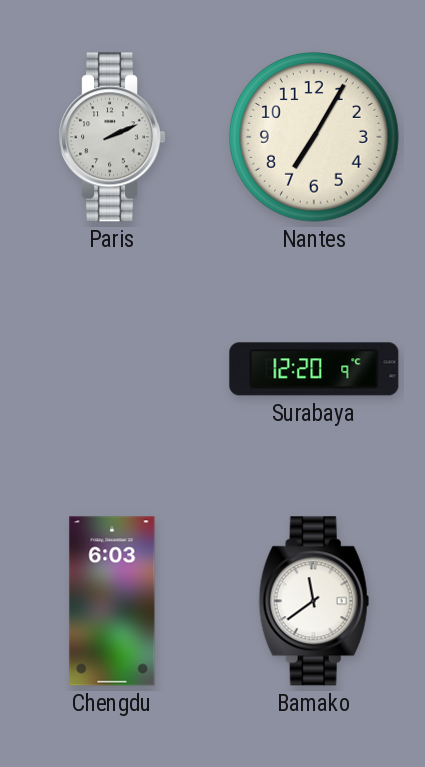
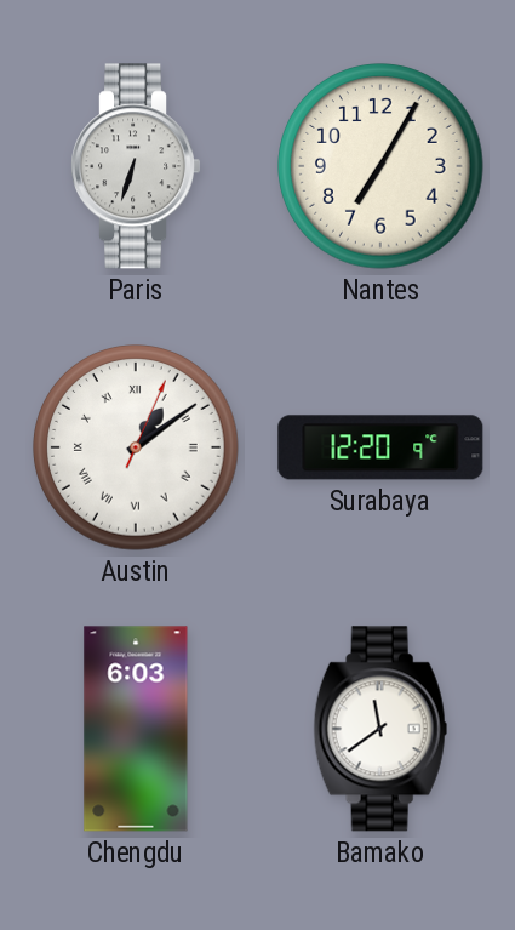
Paris: 2:11 -> 6:33 (137, 166)
Austin: none -> 1:09 (136, 447)
